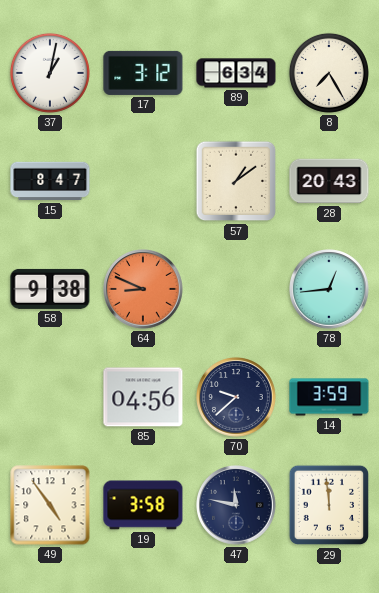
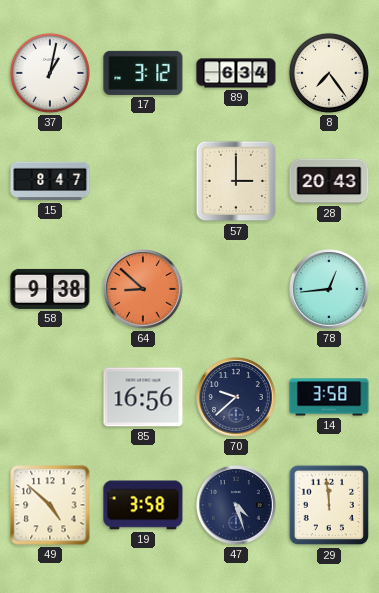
8: 7:25 -> 7:24 (329, 73)
57: 1:09 -> 3:00 (236, 181)
64: 8:49 -> 8:52 (143, 289)
85: 04:56 -> 16:56 (143, 397)
14: 3:59 -> 3:58 (329, 397)
49: 4:54 -> 4:52 (50, 505)
47: 11:47 -> 4:27 (236, 505)
